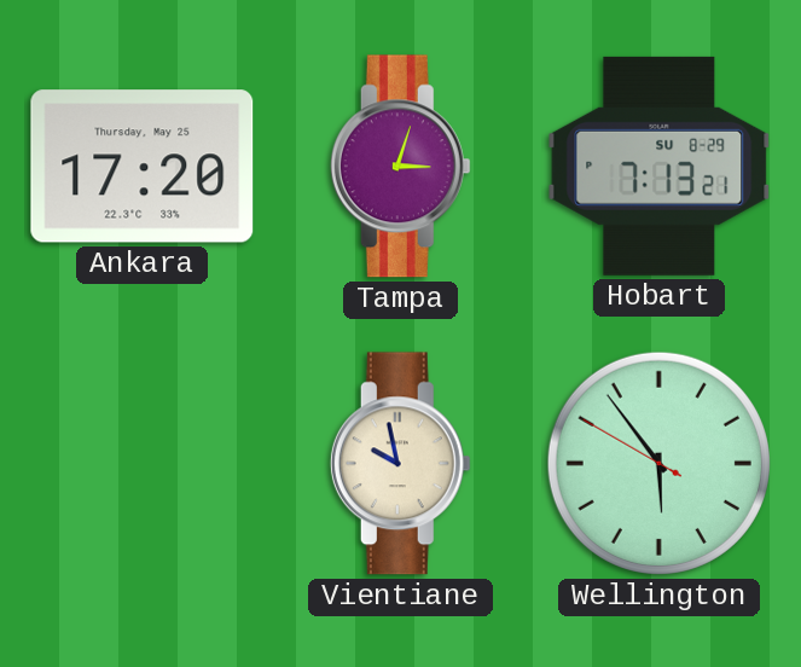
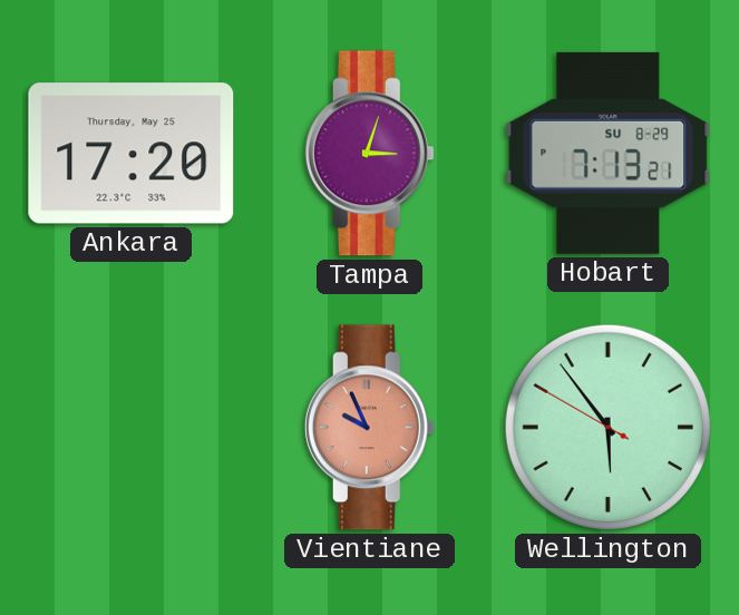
Vientiane: 9:58 -> 9:56 (369, 428)
Vientiane dial: cream -> salmon (369, 428)
